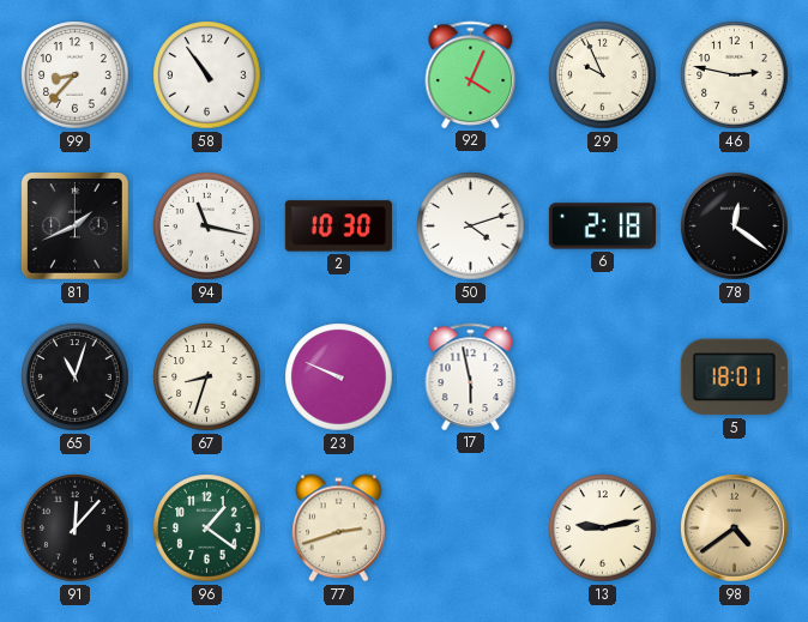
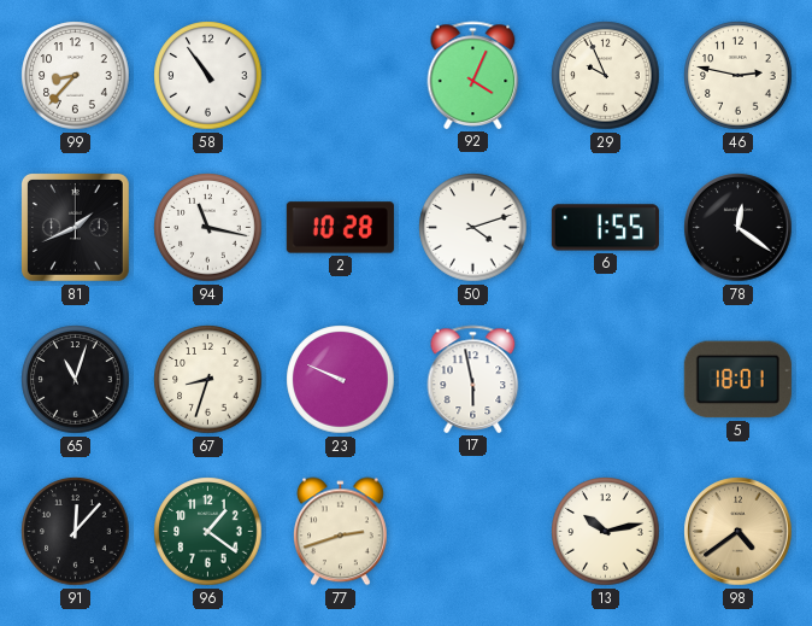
2: 10:30 -> 10:28 (340, 228)
6: 2:18 -> 1:55 (605, 228)
13: 9:13 -> 10:13 (606, 532)
